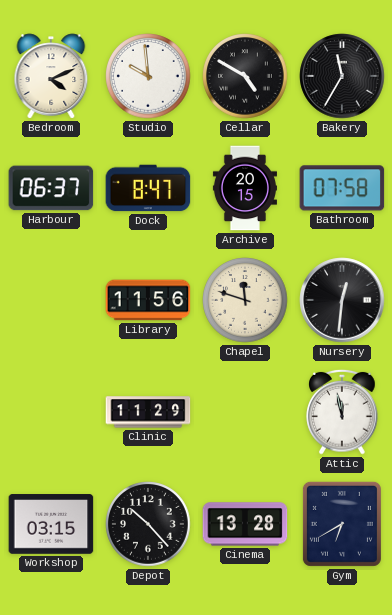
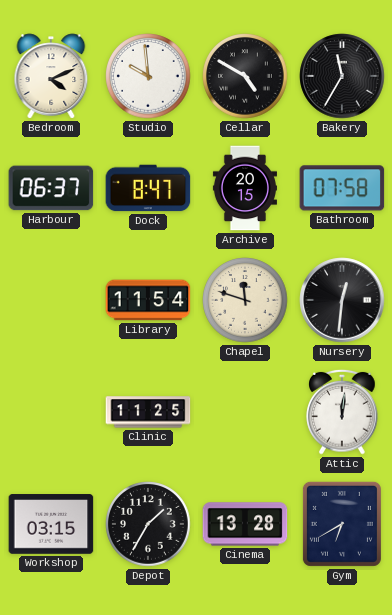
Library: 11:56 -> 11:54 (148, 300)
Clinic: 11:29 -> 11:25 (148, 412)
Attic: 11:58 -> 12:01 (342, 412)
Depot: 10:23 -> 1:35 (148, 524)
